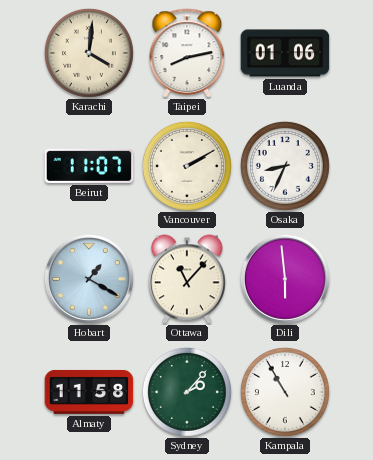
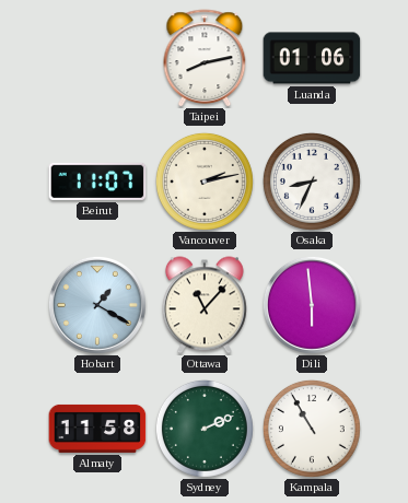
Karachi: 4:01 -> none (89, 53)
Vancouver: 2:10 -> 2:13 (205, 182)
Sydney: 2:07 -> 2:11 (205, 429)
